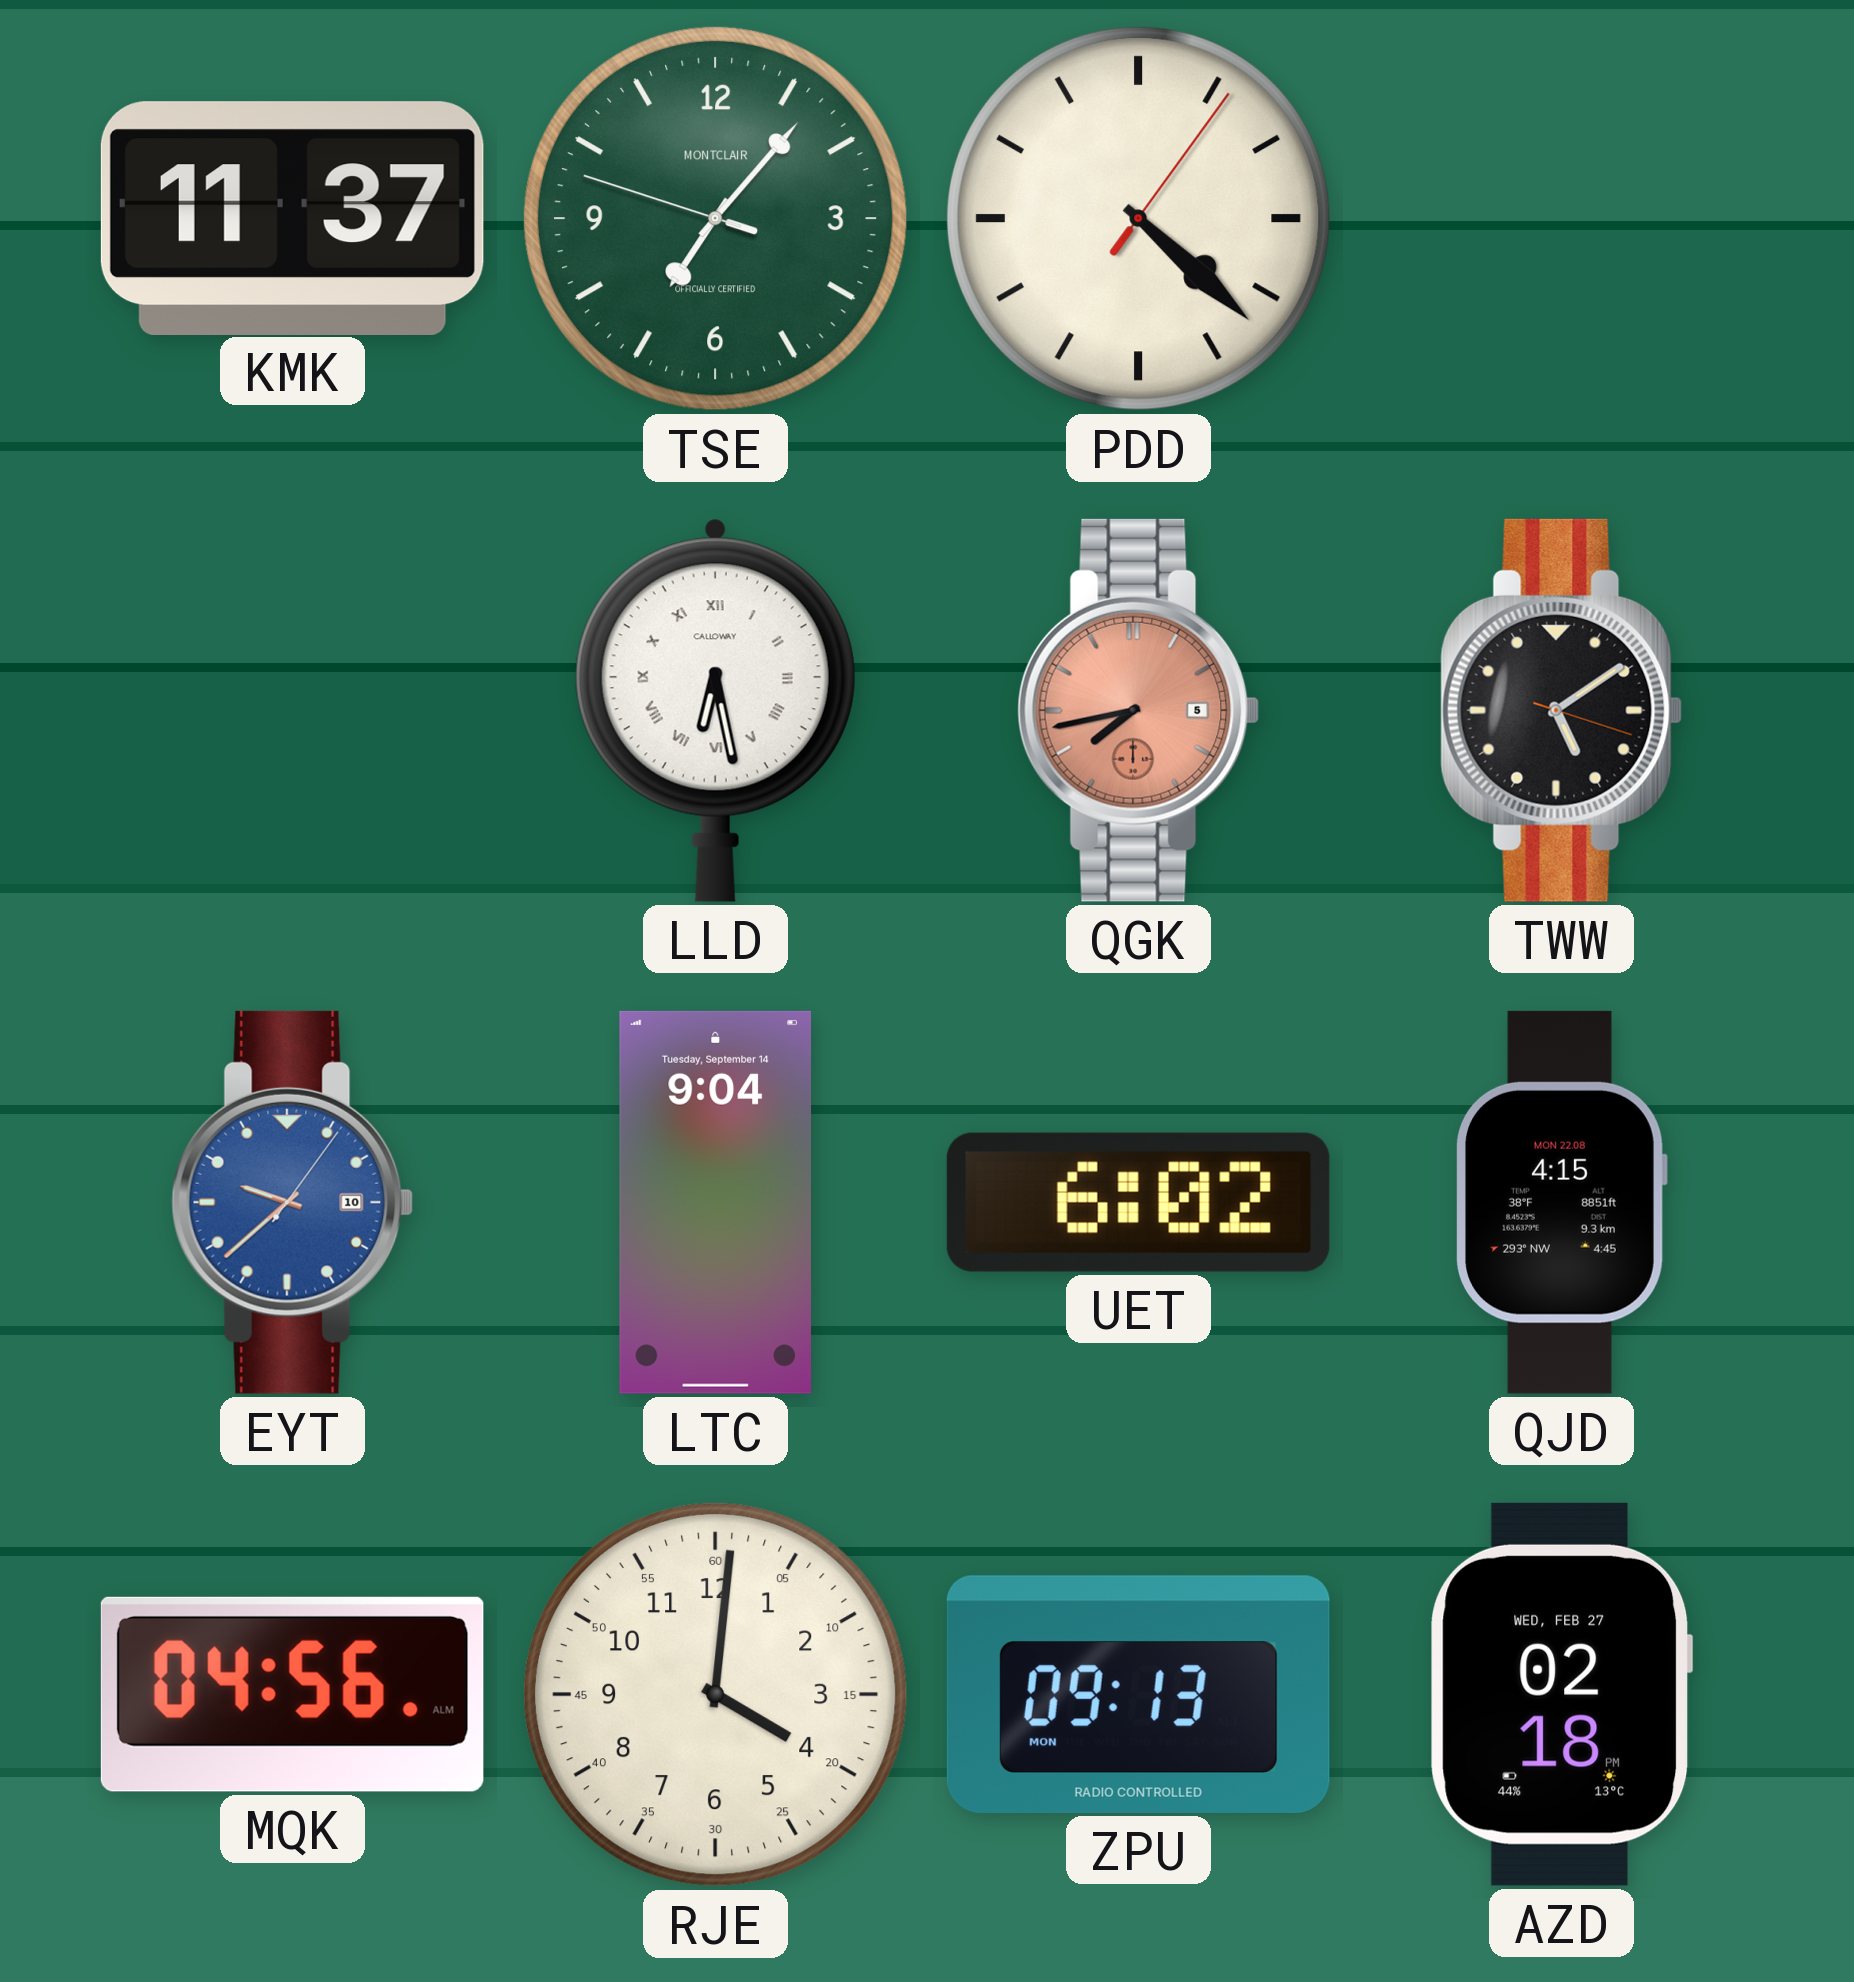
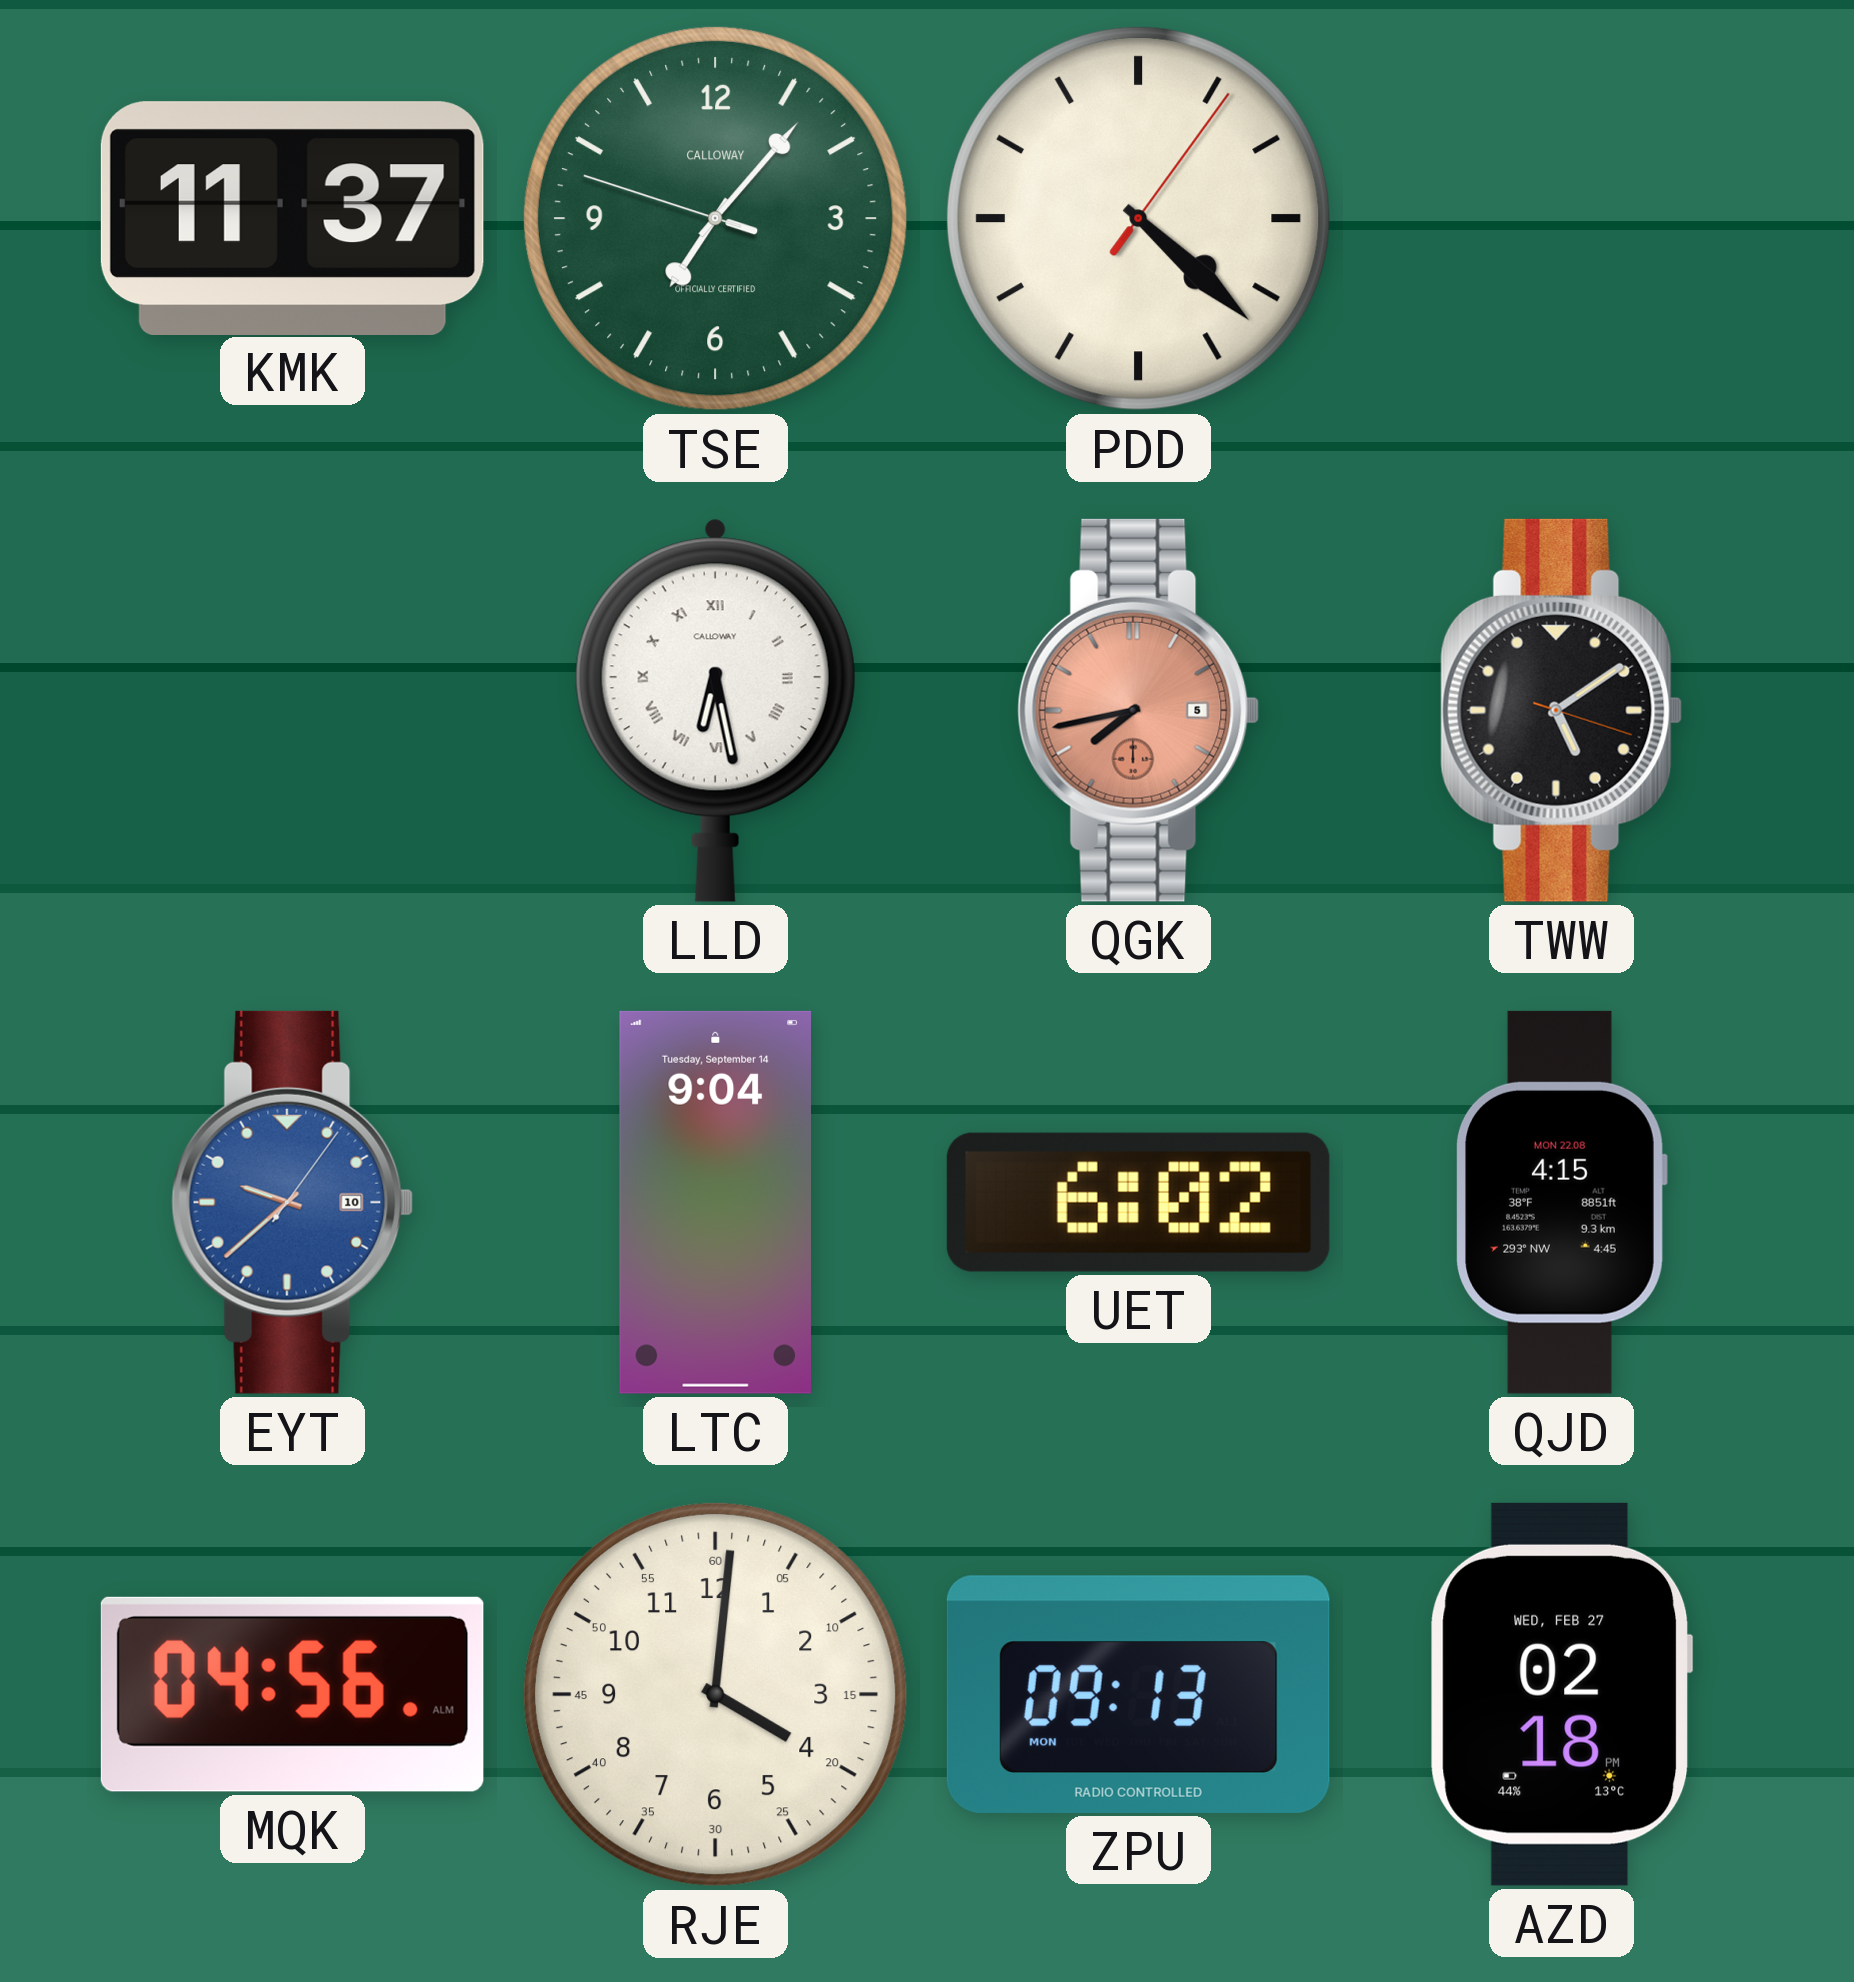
TSE brand: MONTCLAIR -> CALLOWAY (715, 218)
